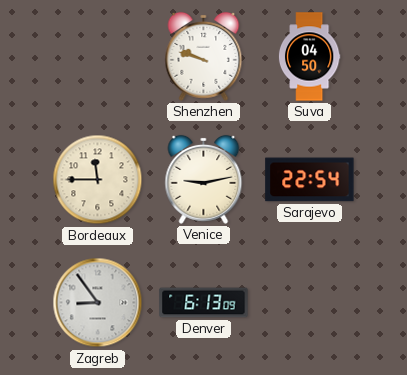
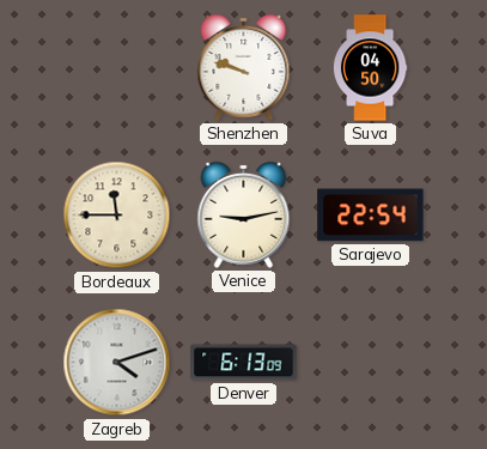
Zagreb: 8:54 -> 4:12 (117, 363)
